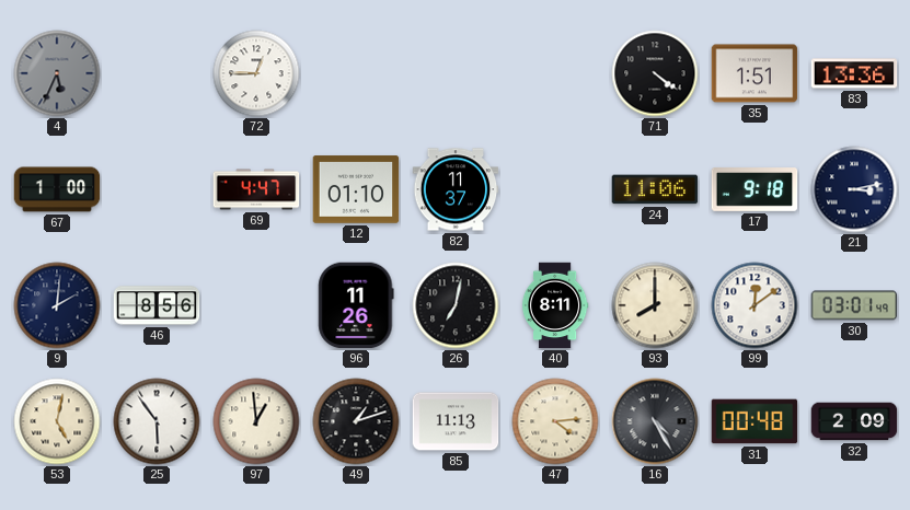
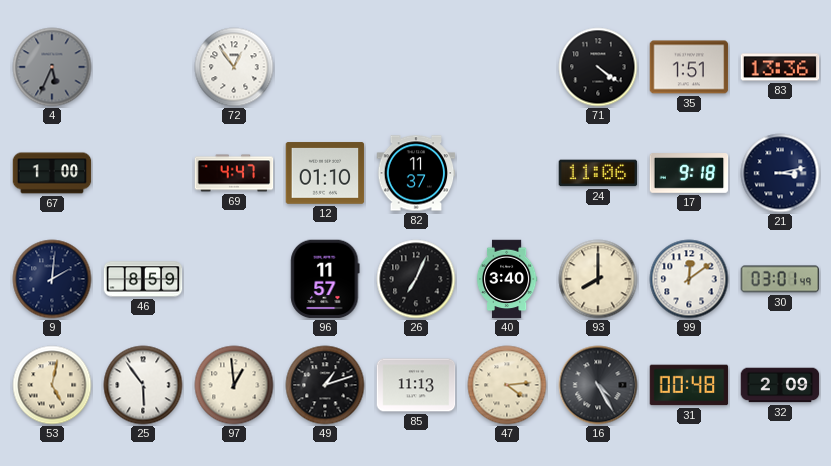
72: 12:45 -> 12:54 (234, 67)
46: 8:56 -> 8:59 (143, 279)
96: 11:26 -> 11:57 (325, 279)
26: 7:02 -> 7:04 (416, 279)
40: 8:11 -> 3:40 (507, 279)
